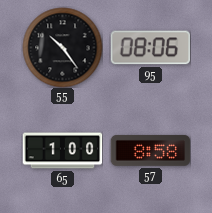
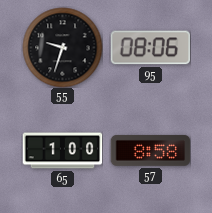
55: 10:24 -> 9:33 (62, 47)
